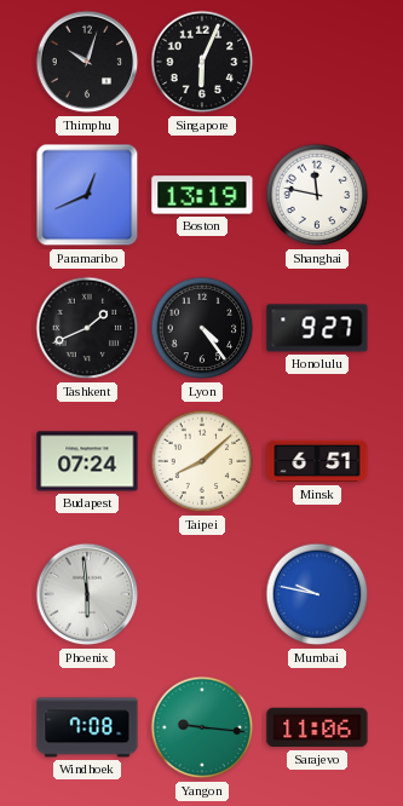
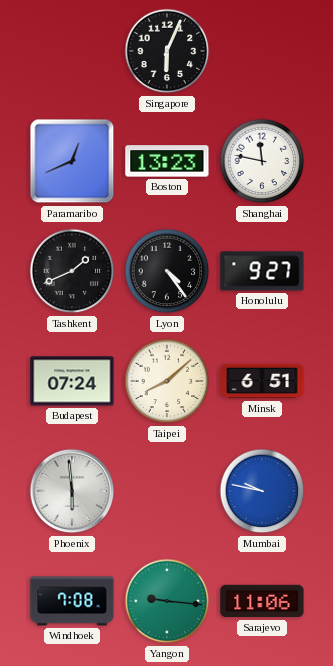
Thimphu: 10:03 -> none (87, 62)
Boston: 13:19 -> 13:23 (167, 161)
